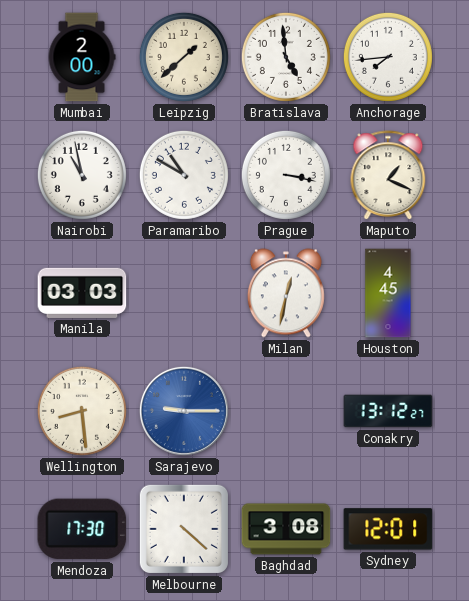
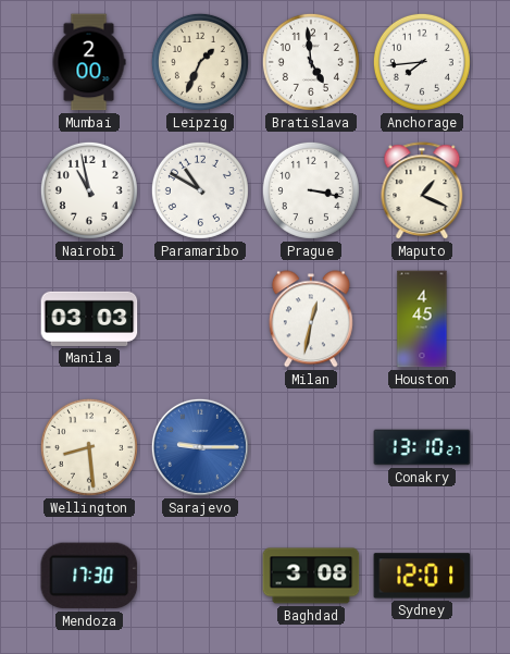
Leipzig: 1:38 -> 1:34 (200, 62)
Conakry: 13:12 -> 13:10 (422, 447)
Melbourne: 4:22 -> none (184, 529)
